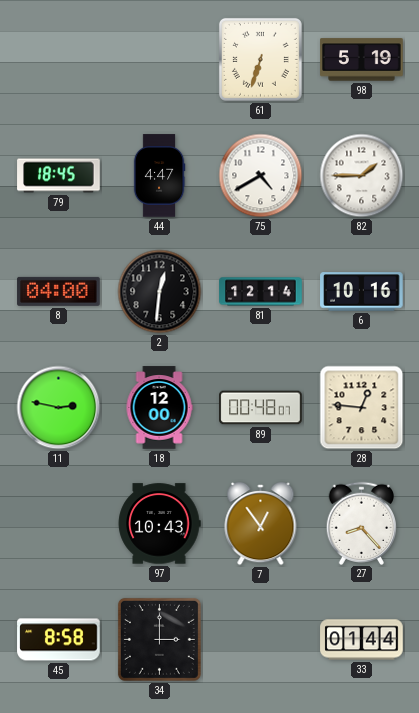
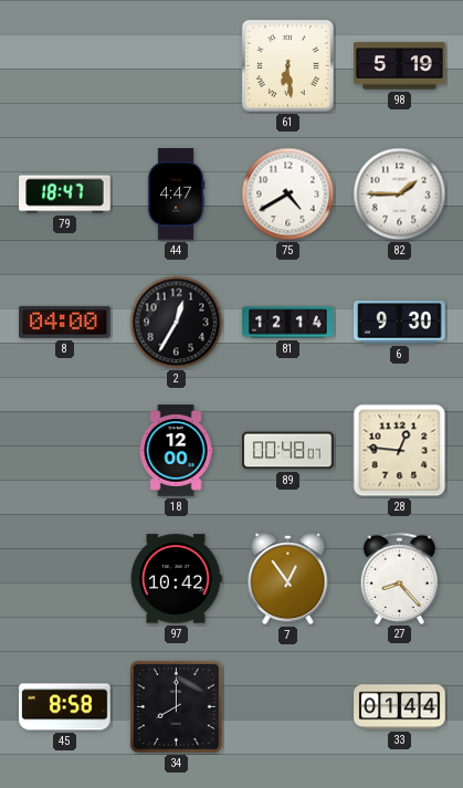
61: 6:33 -> 6:29 (287, 65)
79: 18:45 -> 18:47 (65, 195)
2: 12:31 -> 12:35 (177, 323)
6: 10:16 -> 9:30 (400, 323)
11: 2:47 -> none (59, 408)
97: 10:43 -> 10:42 (176, 579)
34: 3:00 -> 8:00 (176, 706)
